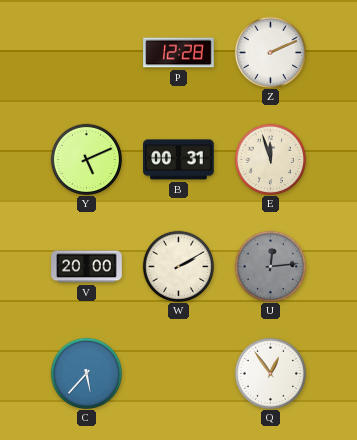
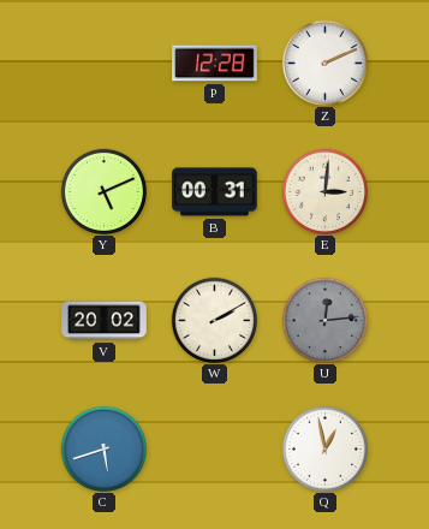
E: 11:57 -> 3:01 (324, 191)
V: 20:00 -> 20:02 (105, 321)
C: 5:37 -> 5:42 (103, 448)
Q: 12:54 -> 12:58 (324, 448)
